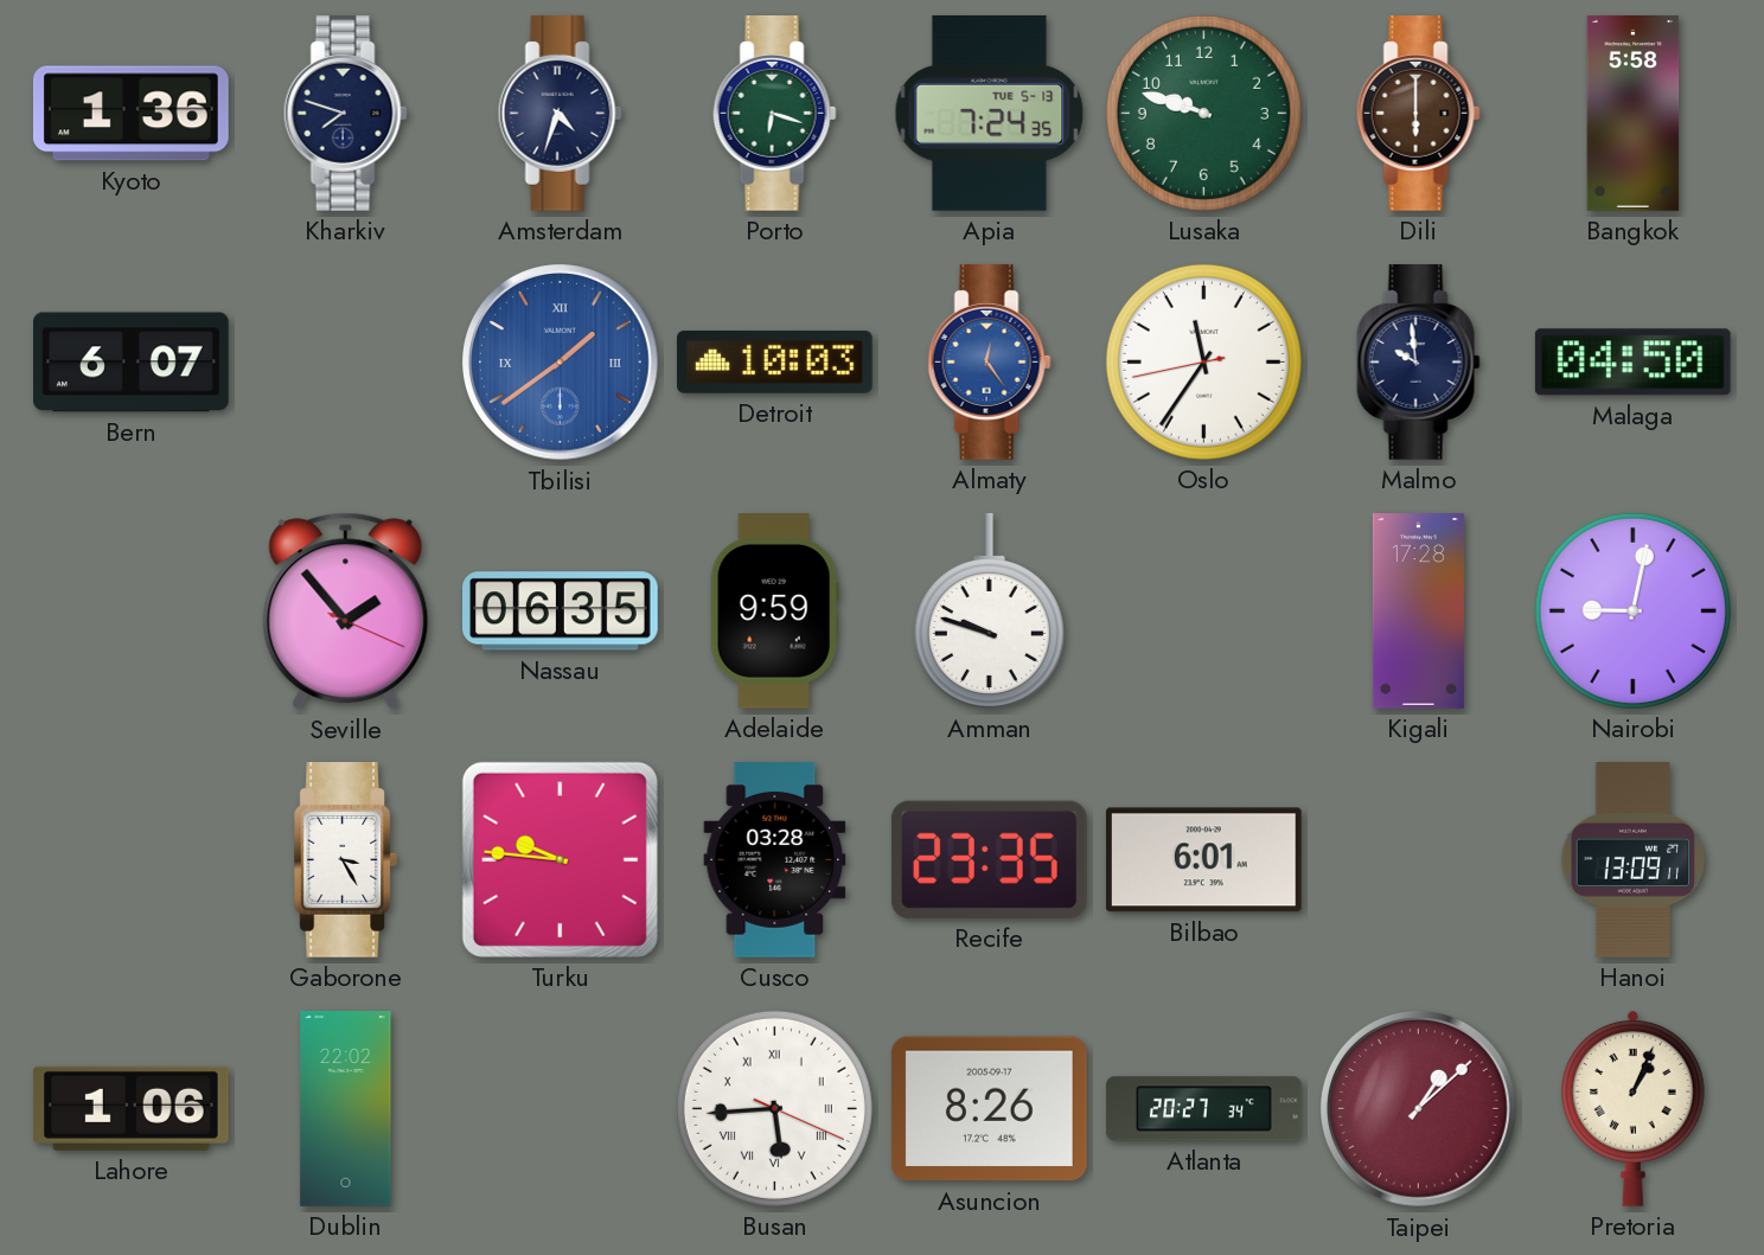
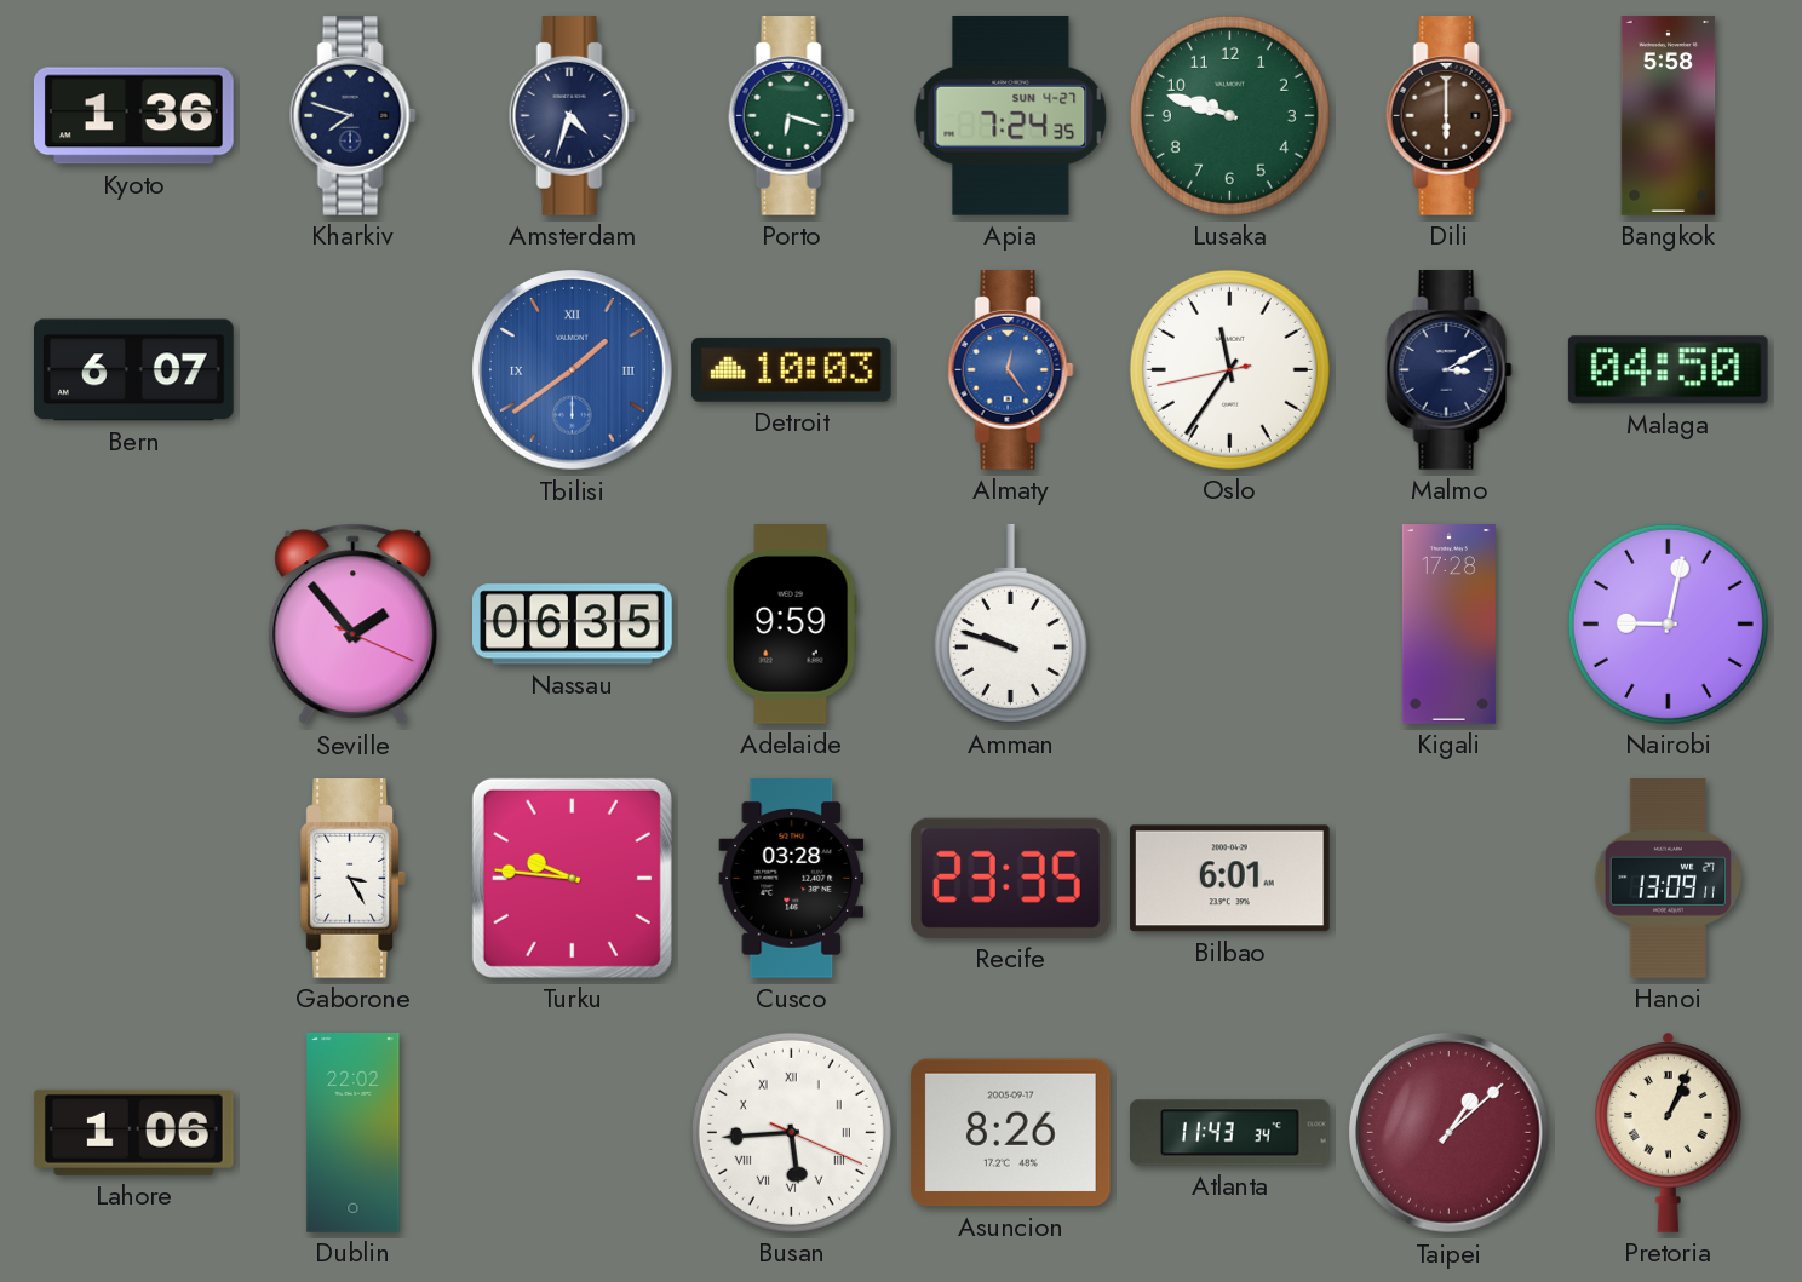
Apia date: TUE 5-13 -> SUN 4-27 (1011, 115)
Malmo: 9:59 -> 3:10 (1448, 370)
Atlanta: 20:27 -> 11:43 (1230, 1133)
